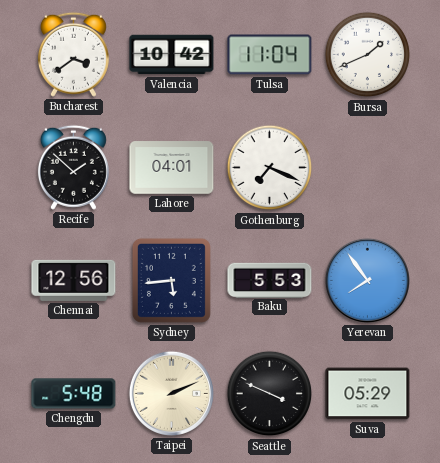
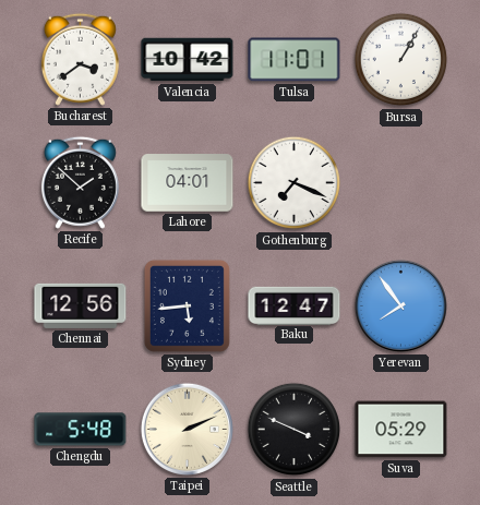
Tulsa: 11:04 -> 11:01 (295, 60)
Bursa: 1:41 -> 1:05 (401, 60)
Baku: 5:53 -> 12:47 (295, 305)
